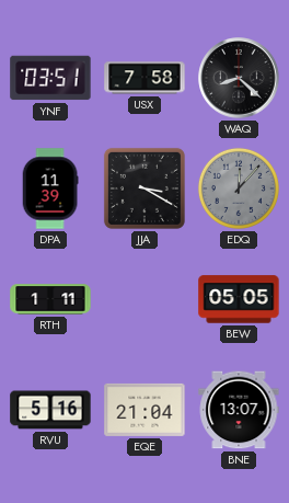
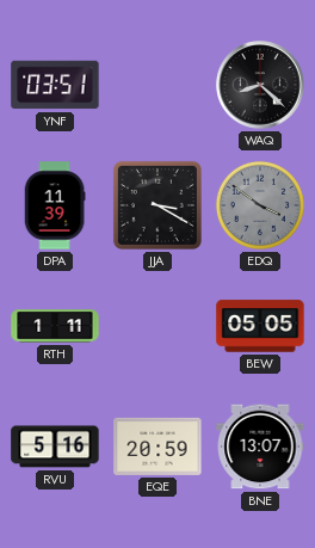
USX: 7:58 -> none (144, 78)
EDQ: 12:07 -> 3:51 (260, 205)
EQE: 21:04 -> 20:59 (157, 447)
